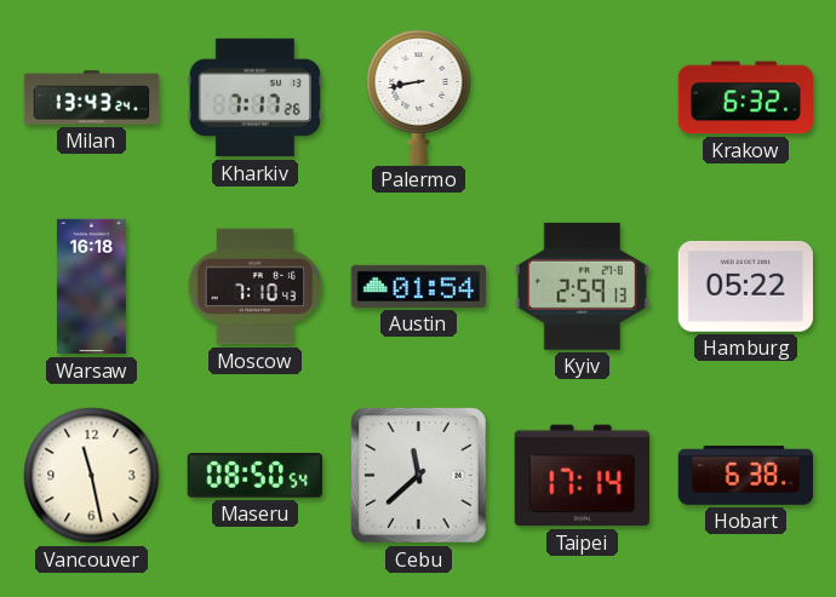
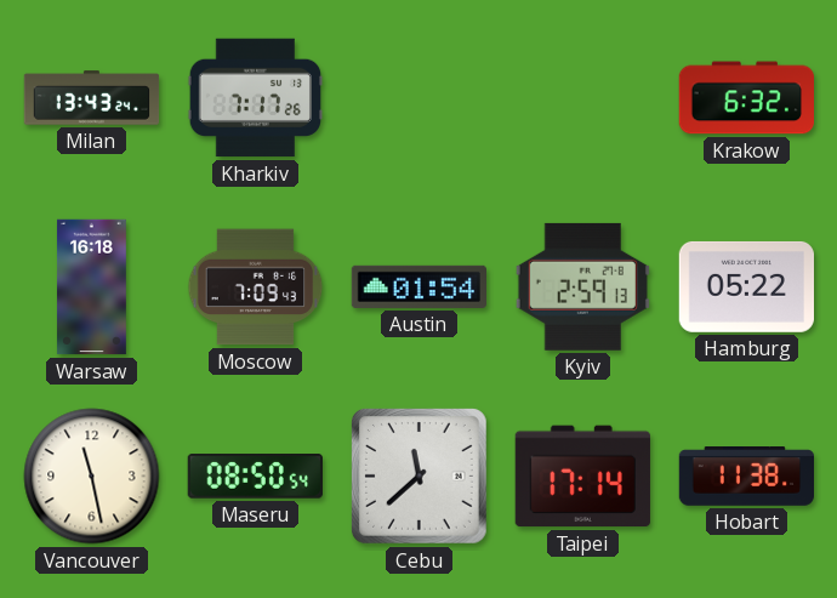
Palermo: 8:43 -> none (419, 96)
Moscow: 7:10 -> 7:09 (256, 287)
Hobart: 6:38 -> 11:38 (747, 477)
